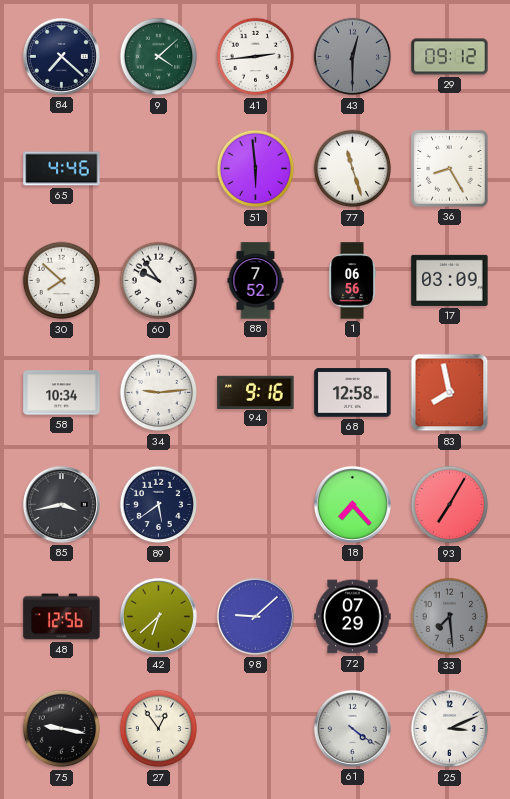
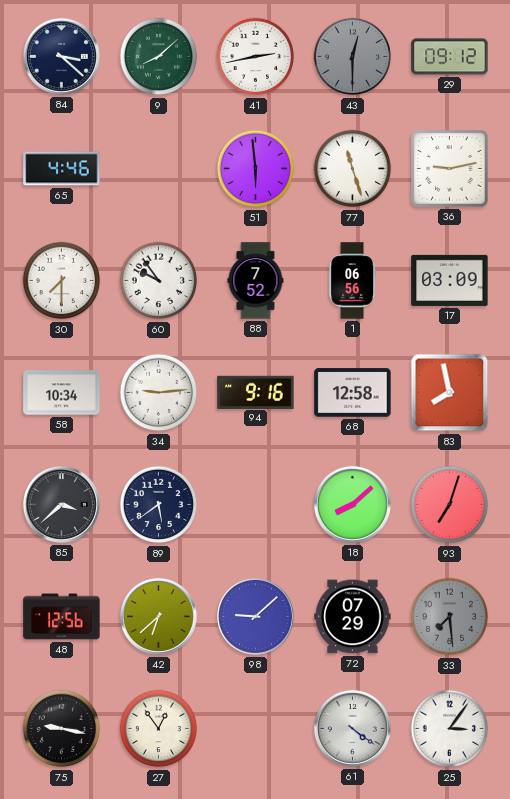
84: 7:22 -> 3:22 (61, 56)
9: 4:08 -> 8:08 (159, 57)
41: 2:44 -> 2:43 (256, 57)
36: 8:25 -> 9:13 (450, 169)
30: 7:52 -> 7:30 (62, 281)
85: 3:43 -> 3:38 (61, 504)
18: 7:23 -> 8:08 (352, 504)
93: 7:05 -> 7:03 (450, 505)
25: 3:11 -> 3:06 (450, 729)
